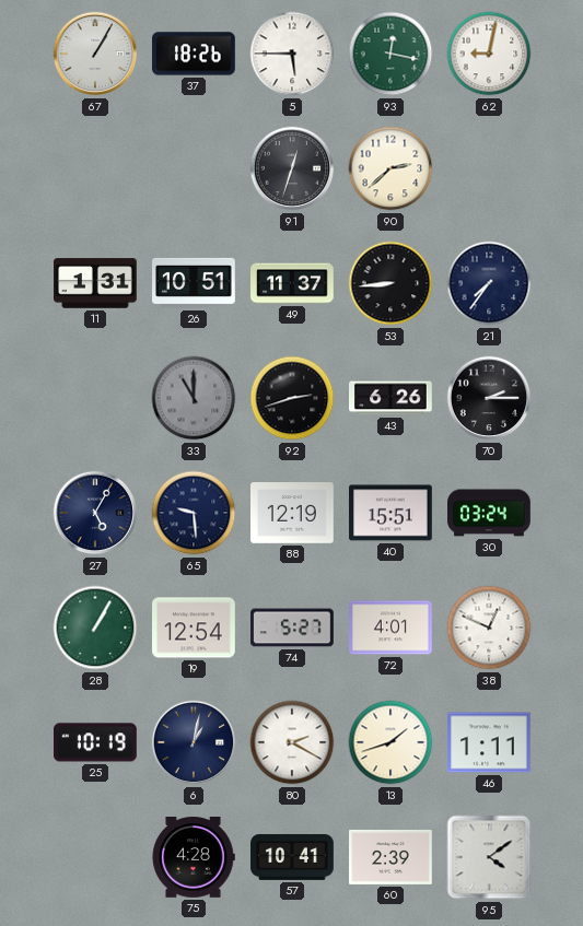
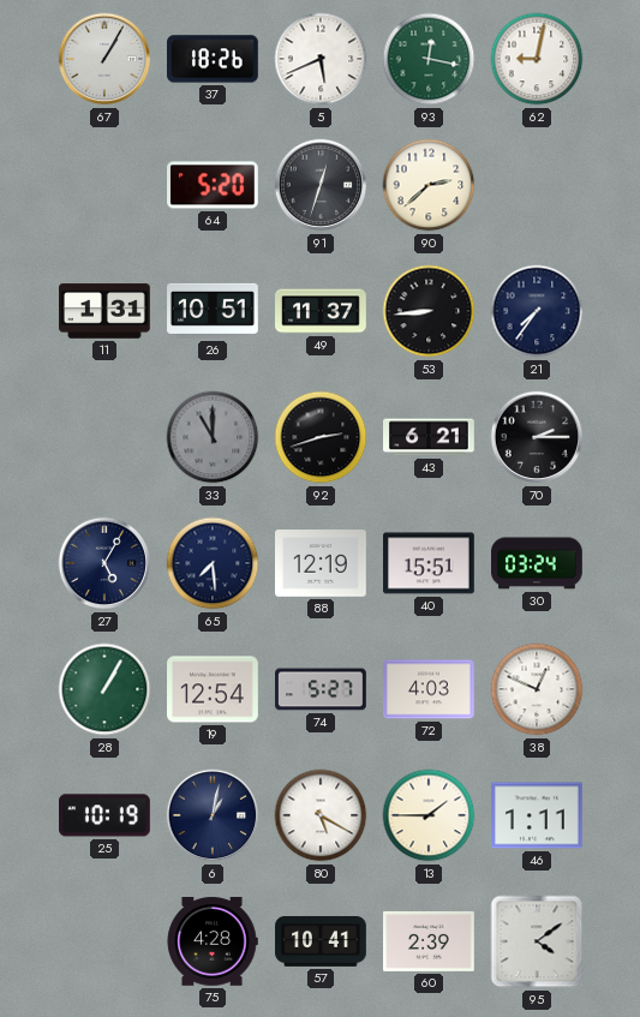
5: 5:45 -> 5:41 (321, 59)
64: none -> 5:20 (214, 185)
43: 6:26 -> 6:21 (430, 437)
65: 9:29 -> 7:29 (213, 563)
72: 4:01 -> 4:03 (430, 689)
80: 2:20 -> 5:20 (321, 815)
13: 1:42 -> 1:45 (429, 815)
